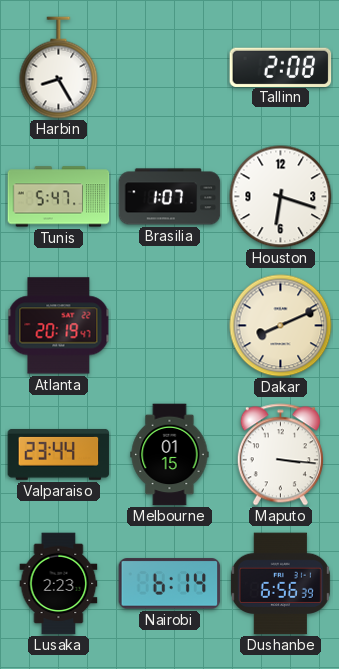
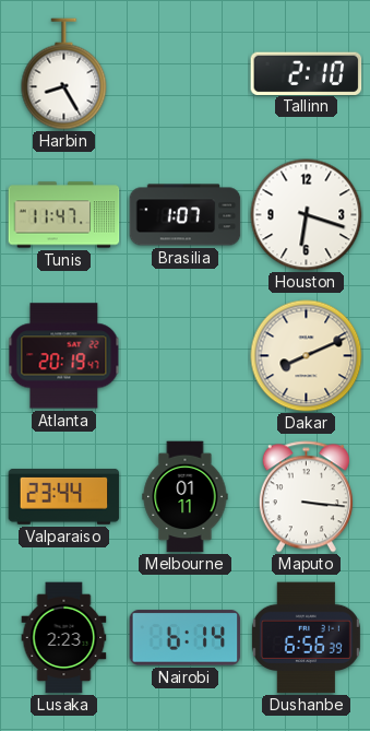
Tallinn: 2:08 -> 2:10 (307, 73)
Tunis: 5:47 -> 11:47 (64, 215)
Melbourne: 01:15 -> 01:11 (186, 497)
